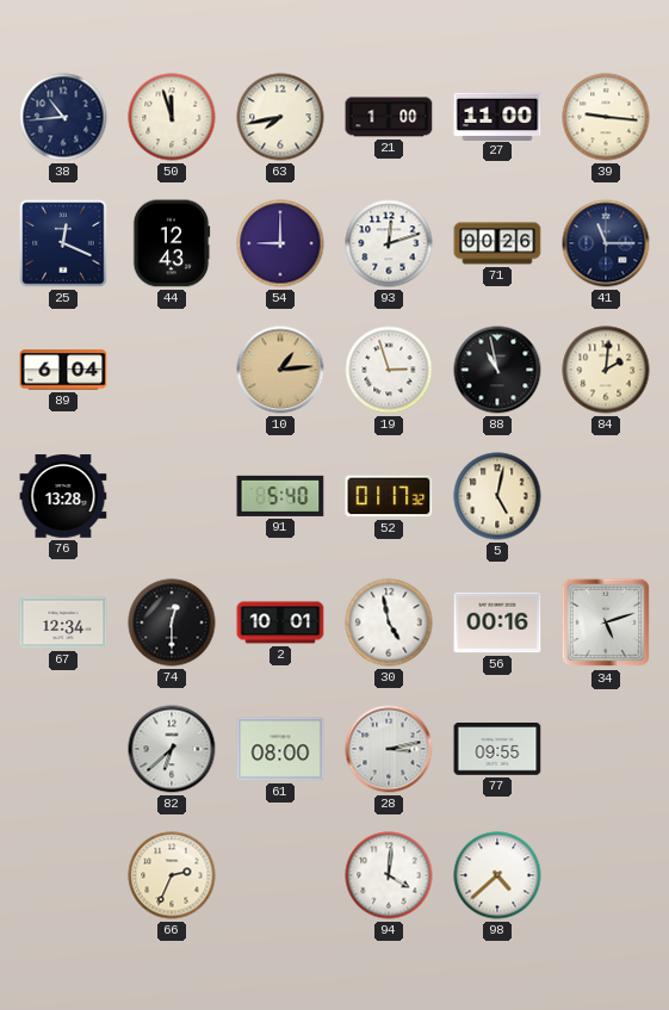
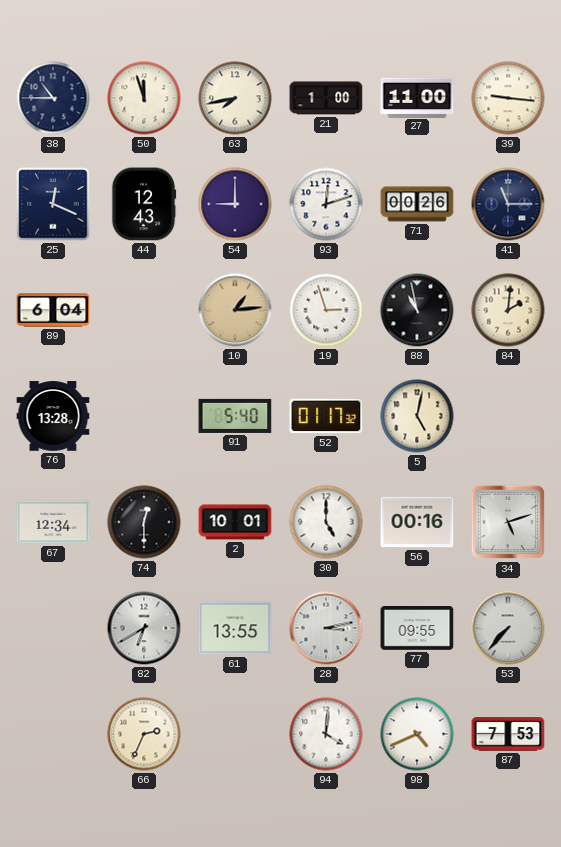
38: 10:44 -> 10:45 (53, 98)
30: 4:58 -> 5:00 (326, 522)
82: 6:38 -> 6:40 (144, 628)
61: 08:00 -> 13:55 (235, 628)
53: none -> 7:37 (508, 628)
98: 4:38 -> 4:41 (417, 734)
87: none -> 7:53 (508, 734)
